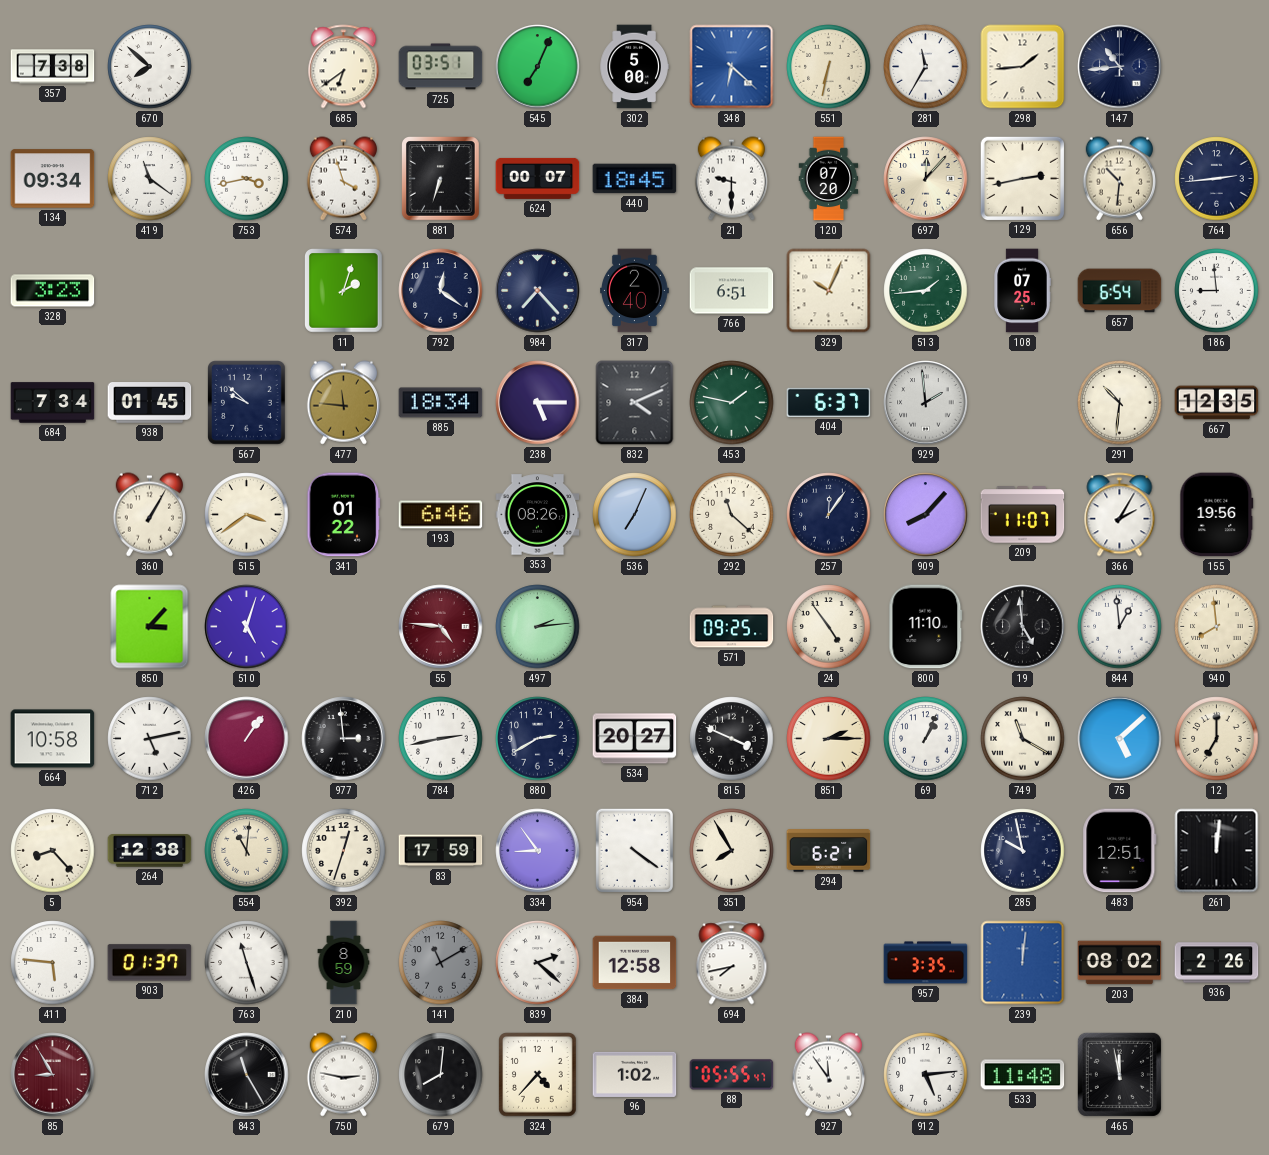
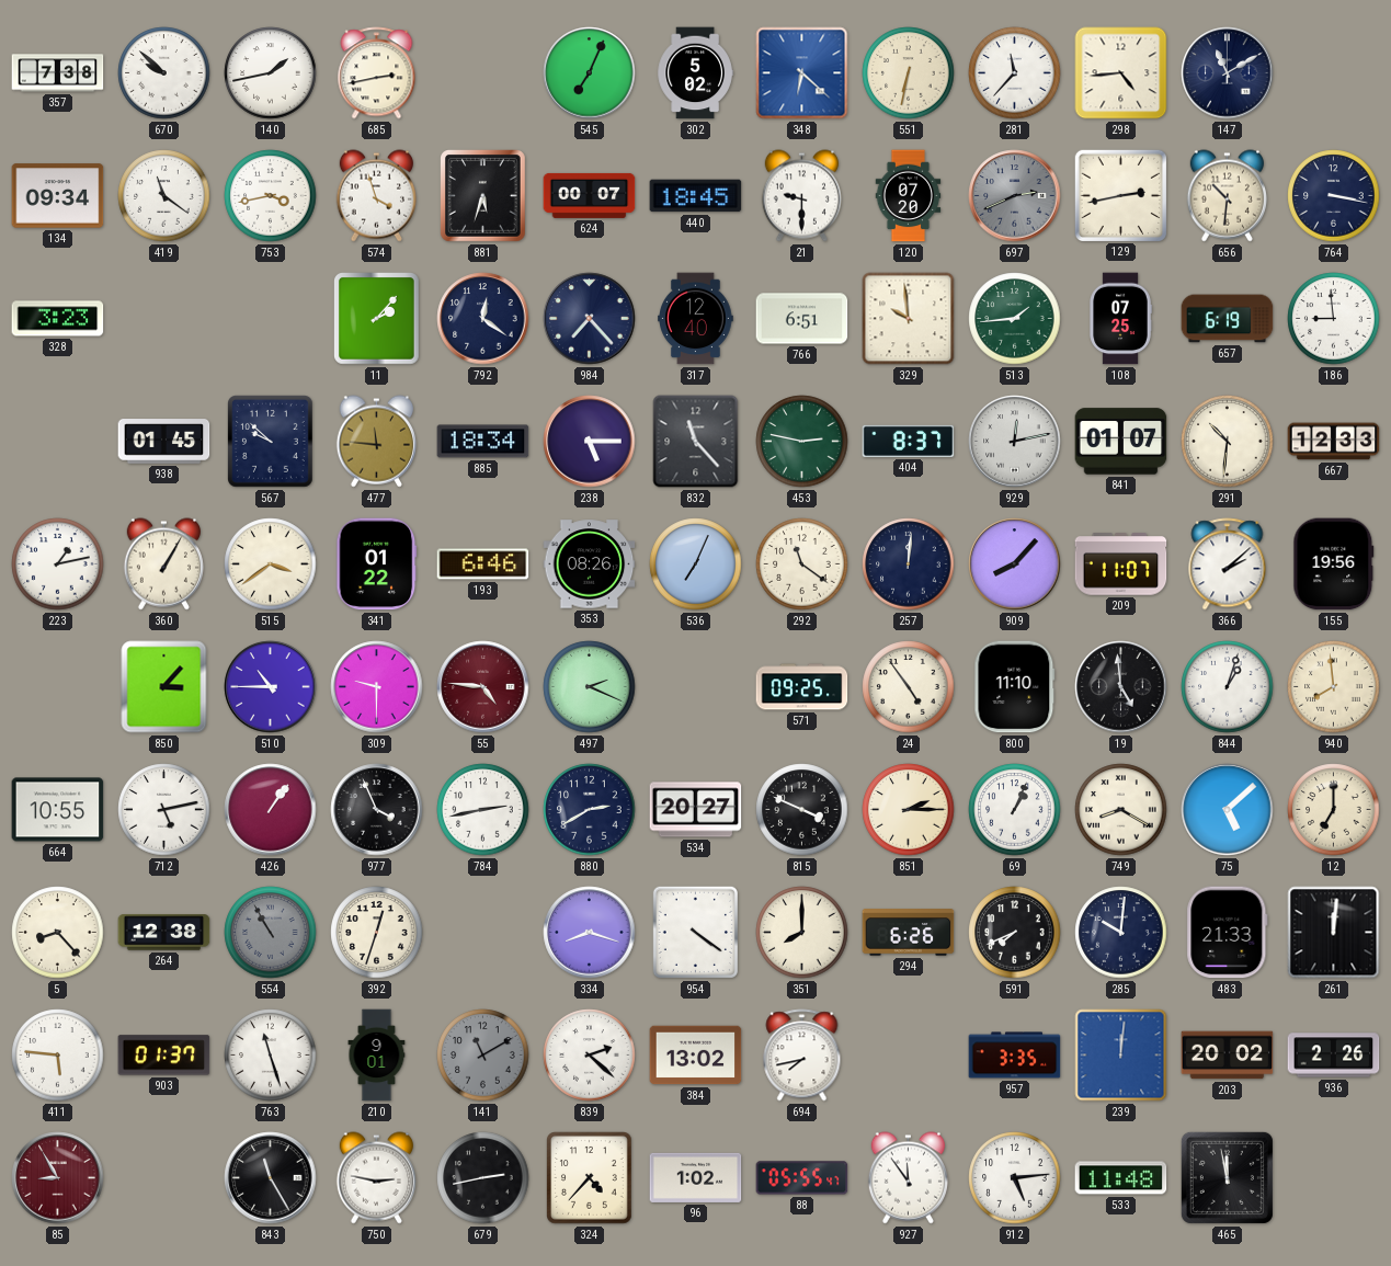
670: 7:52 -> 9:52 (164, 73)
140: none -> 1:43 (271, 73)
685: 6:39 -> 2:43 (377, 73)
725: 03:51 -> none (441, 67)
302: 5:00 -> 5:02 (695, 73)
281: 11:35 -> 11:37 (1015, 73)
298: 1:44 -> 4:44 (1121, 73)
147: 10:44 -> 11:10 (1228, 73)
881: 6:33 -> 5:33 (483, 196)
697: 12:07 -> 2:41 (1015, 196)
697 dial: cream -> grey (1015, 196)
764: 2:44 -> 3:17 (1334, 196)
11: 2:03 -> 2:07 (377, 319)
317: 2:40 -> 12:40 (696, 319)
329: 10:04 -> 9:59 (909, 319)
657: 6:54 -> 6:19 (1228, 319)
684: 7:34 -> none (53, 403)
832: 4:11 -> 11:23 (696, 442)
453: 1:47 -> 2:47 (802, 442)
404: 6:37 -> 8:37 (909, 441)
929: 1:59 -> 12:13 (1015, 442)
841: none -> 01:07 (1121, 442)
667: 12:35 -> 12:33 (1334, 442)
223: none -> 1:13 (58, 564)
292: 11:22 -> 11:21 (802, 564)
257: 12:06 -> 12:01 (909, 564)
366: 2:05 -> 2:08 (1228, 564)
510: 5:03 -> 10:45 (271, 687)
309: none -> 9:30 (377, 687)
497: 2:14 -> 2:19 (590, 687)
844: 12:59 -> 1:03 (1228, 687)
664: 10:58 -> 10:55 (58, 810)
977: 2:59 -> 3:56 (377, 810)
749: 11:20 -> 8:20 (1121, 810)
554: 11:01 -> 10:55 (271, 933)
554 dial: cream -> grey (271, 933)
83: 17:59 -> none (441, 851)
334: 8:54 -> 8:18 (590, 933)
351: 7:55 -> 8:00 (802, 933)
294: 6:21 -> 6:26 (909, 933)
591: none -> 7:41 (1015, 933)
285: 9:58 -> 10:01 (1121, 933)
483: 12:51 -> 21:33 (1228, 933)
210: 8:59 -> 9:01 (377, 1056)
384: 12:58 -> 13:02 (696, 1056)
203: 08:02 -> 20:02 (1228, 1056)
679: 8:01 -> 2:43 (483, 1178)
